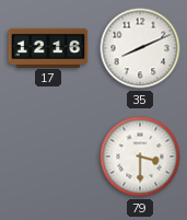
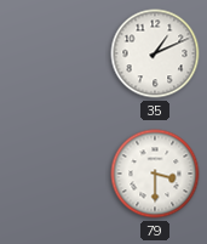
17: 12:16 -> none (48, 47)
35: 8:11 -> 1:11 (155, 53)
